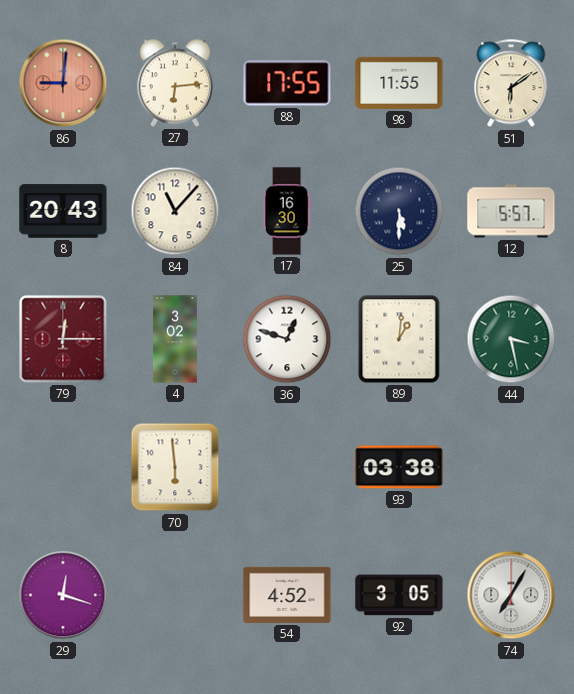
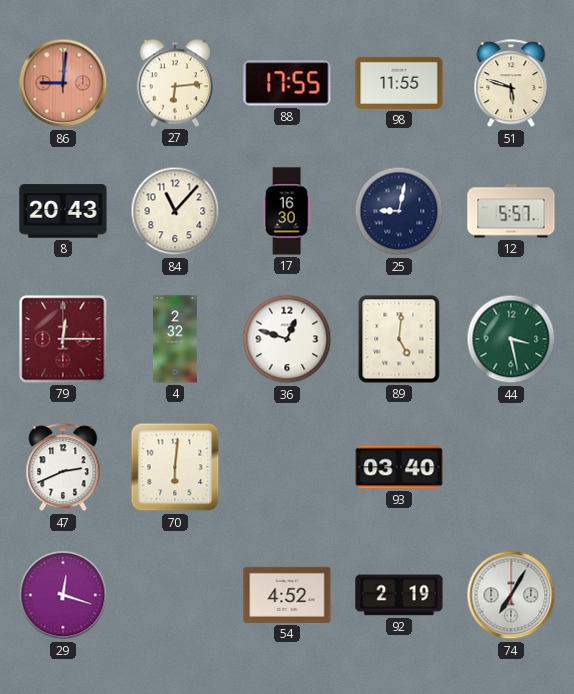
51: 6:09 -> 5:48 (511, 84)
25: 5:30 -> 9:02 (399, 211)
4: 3:02 -> 2:32 (175, 339)
89: 1:01 -> 5:01 (399, 339)
47: none -> 2:41 (63, 468)
70: 5:59 -> 6:01 (175, 467)
93: 03:38 -> 03:40 (399, 467)
92: 3:05 -> 2:19 (399, 595)
